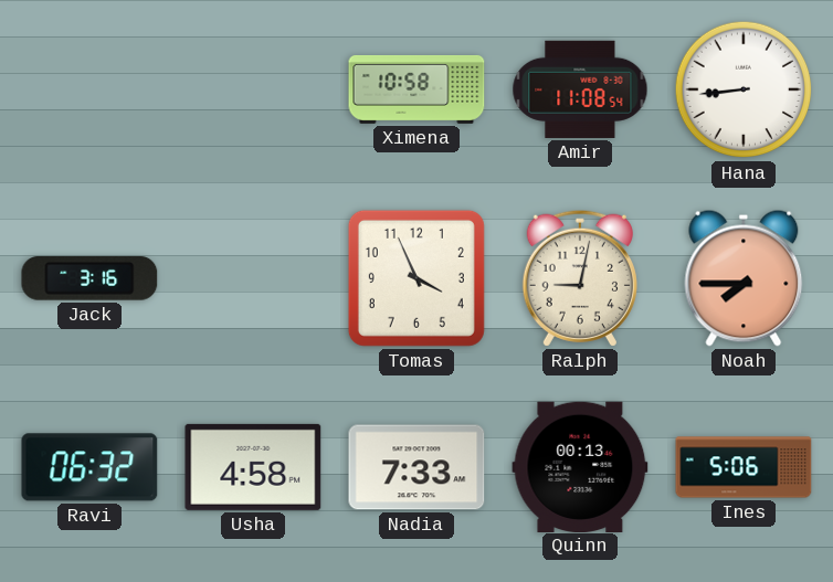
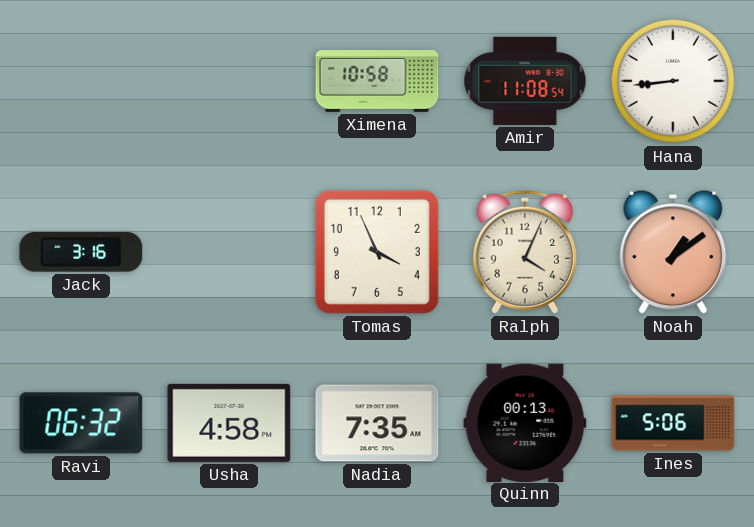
Ralph: 9:02 -> 4:04 (525, 252)
Noah: 7:45 -> 1:09 (673, 252)
Nadia: 7:33 -> 7:35 (377, 423)
